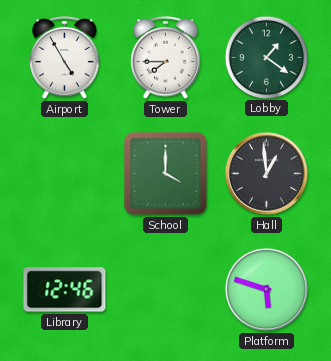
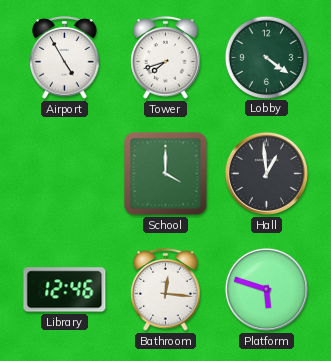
Tower: 7:45 -> 7:42 (166, 58)
Lobby: 1:21 -> 4:21 (266, 57)
Bathroom: none -> 12:16 (166, 290)
